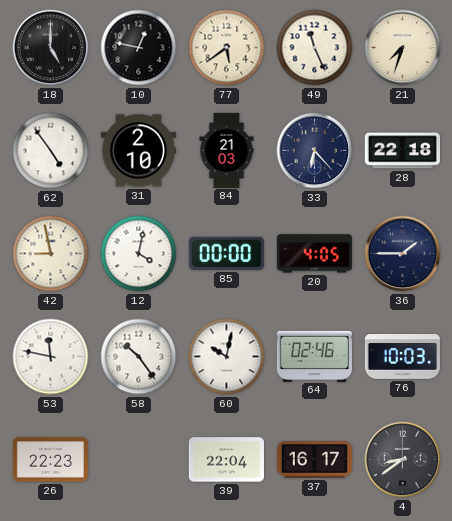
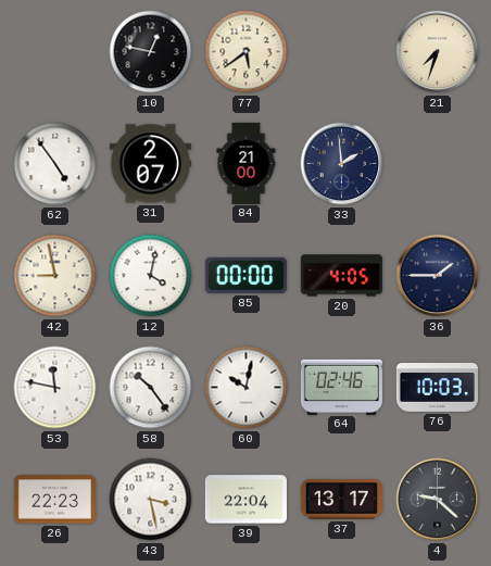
18: 5:00 -> none (51, 48)
49: 11:26 -> none (315, 48)
31: 2:10 -> 2:07 (150, 164)
84: 21:03 -> 21:00 (247, 163)
33: 6:23 -> 1:59 (342, 164)
28: 22:18 -> none (402, 151)
43: none -> 3:28 (151, 500)
37: 16:17 -> 13:17 (341, 500)
4: 8:39 -> 9:22 (438, 500)
